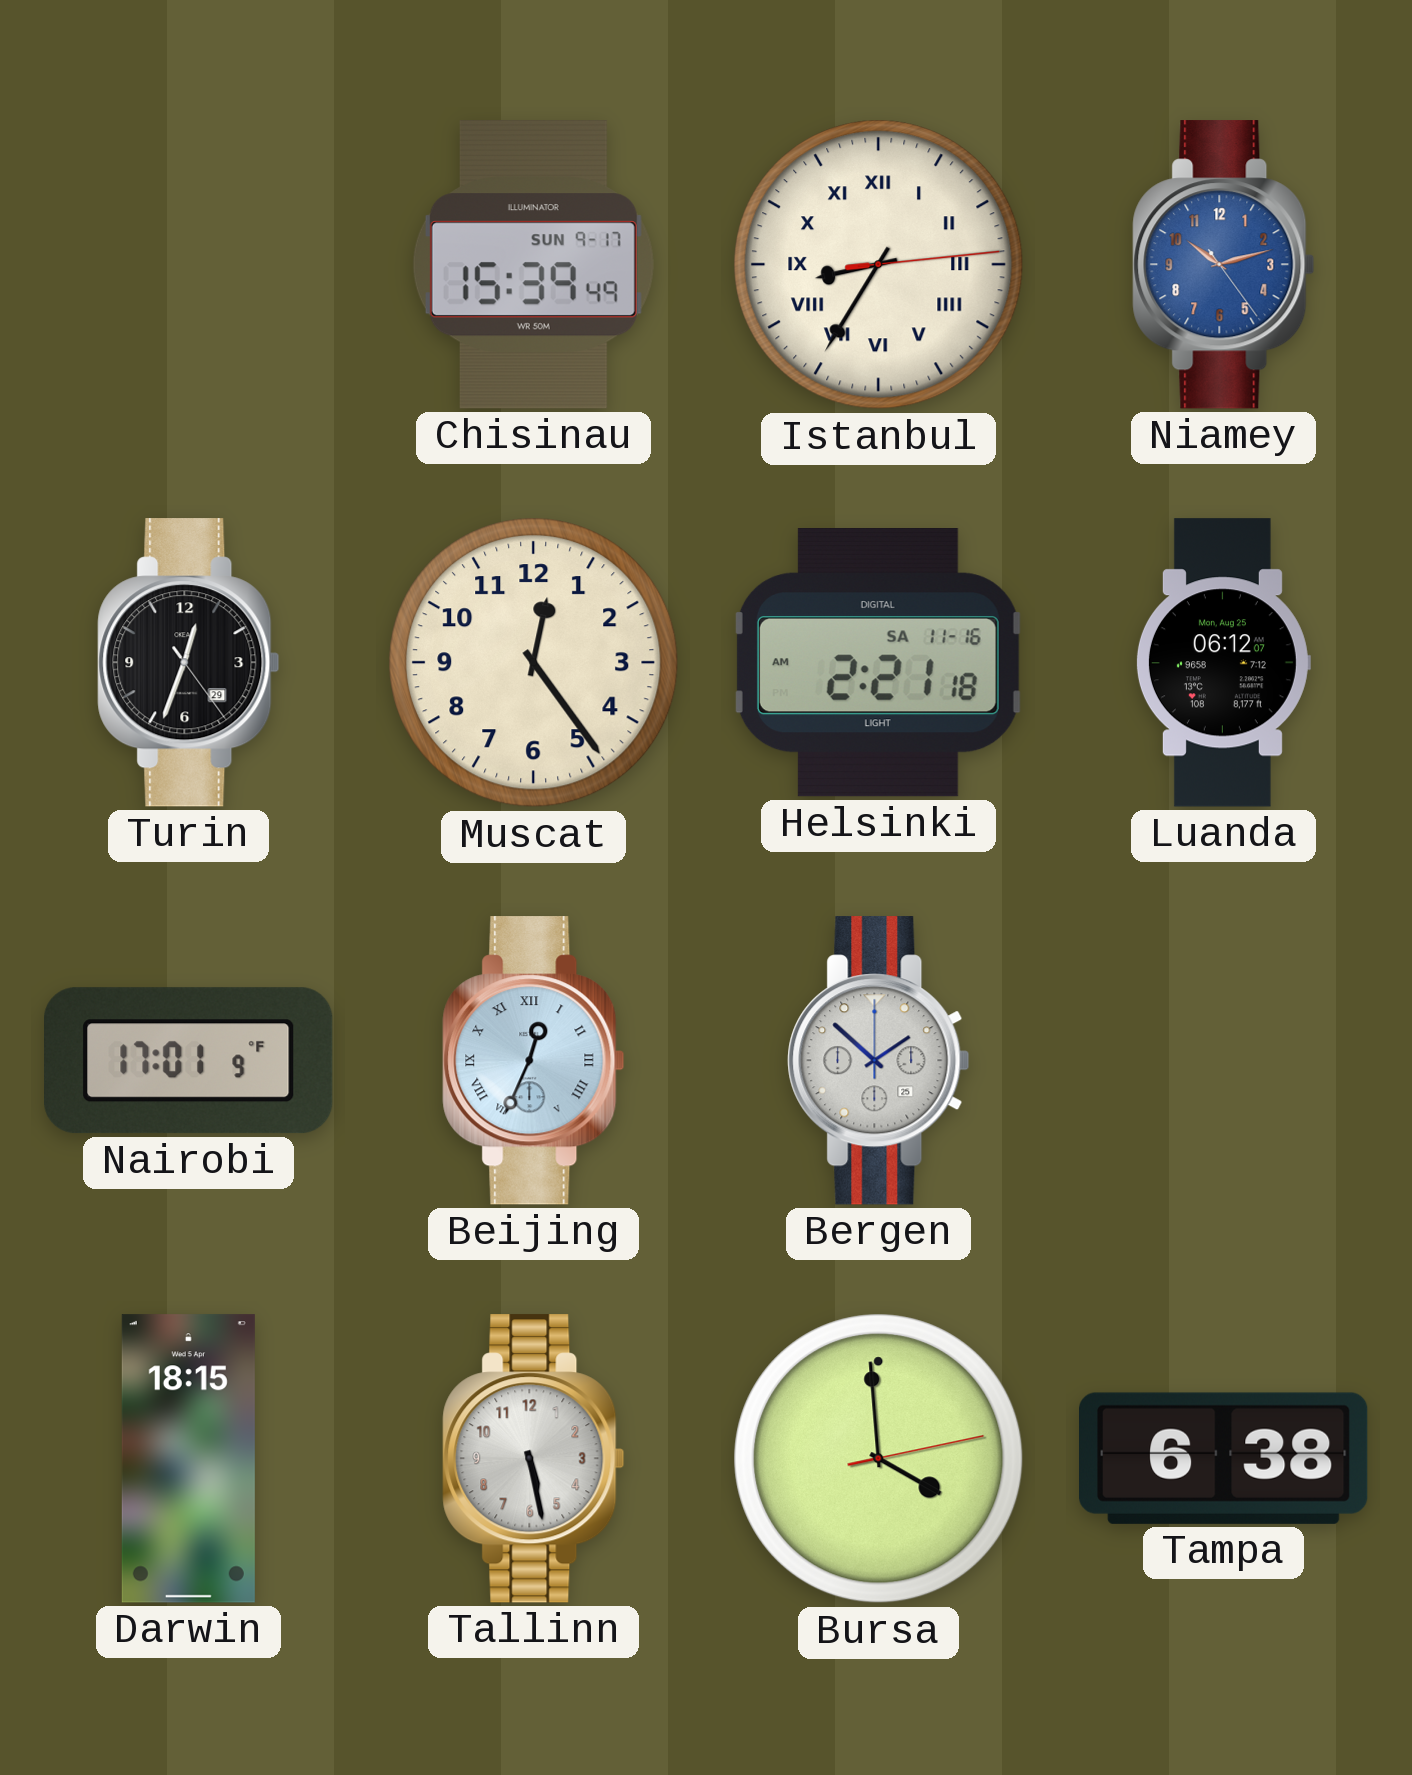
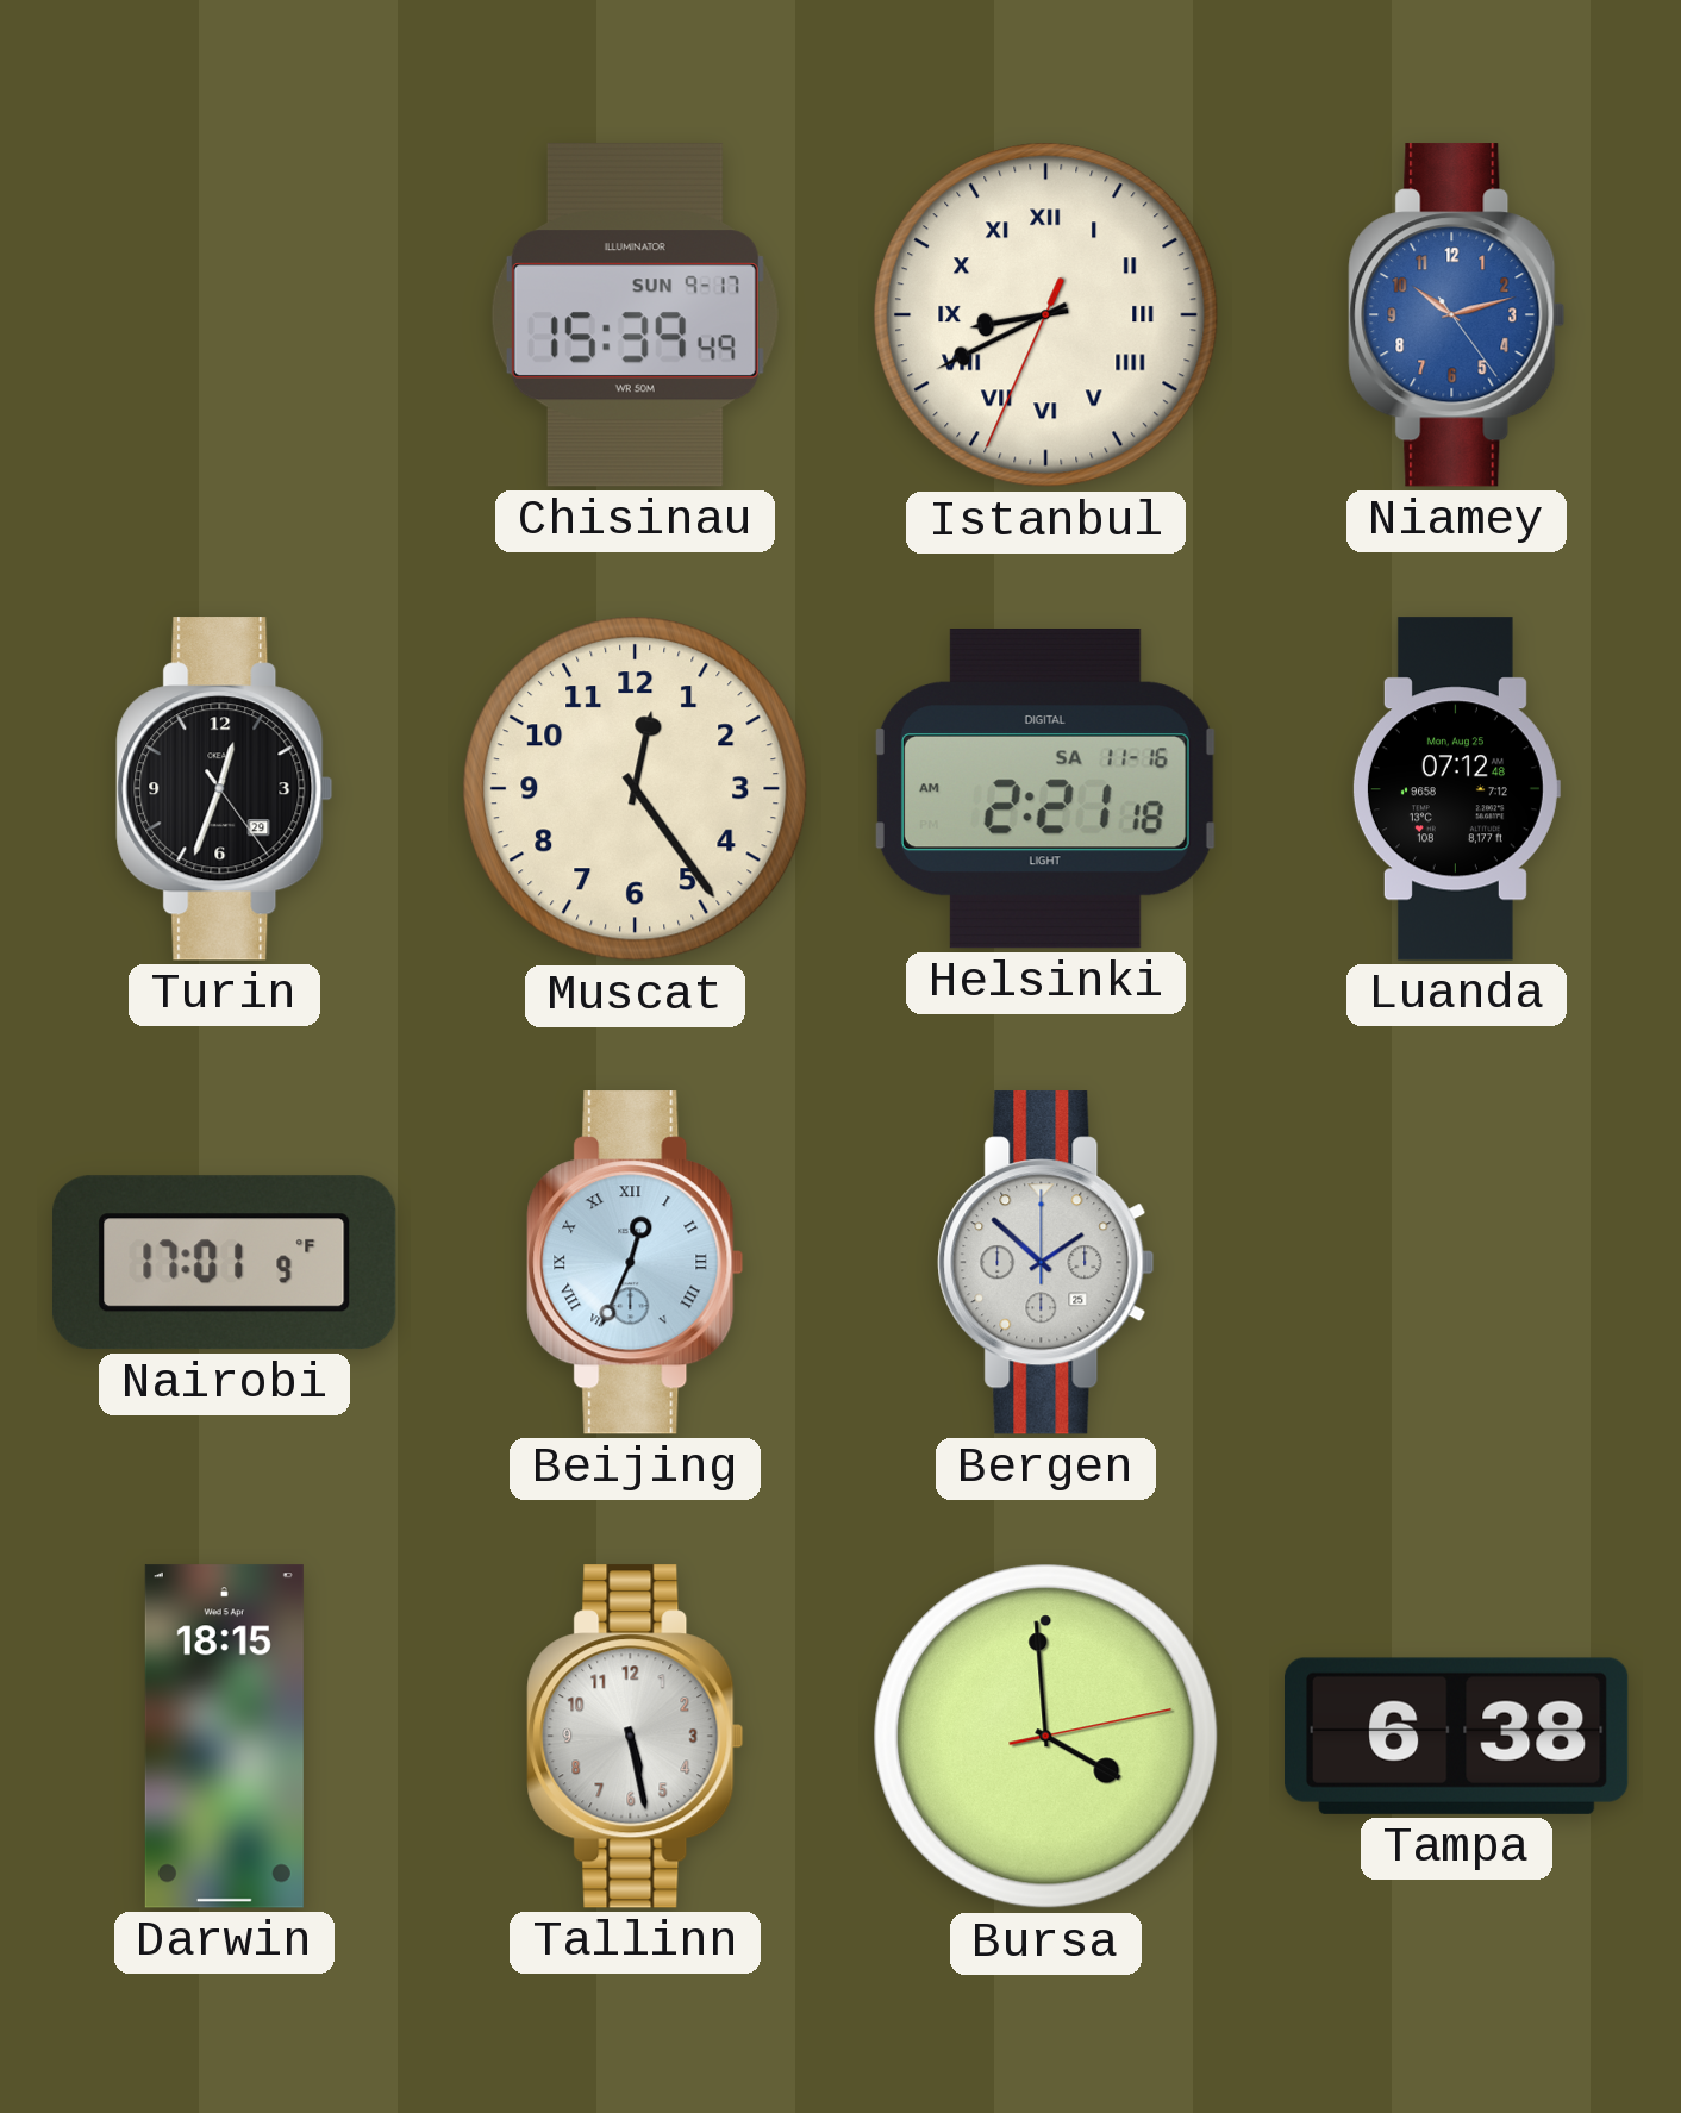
Istanbul: 8:35 -> 8:40 (1046, 315)
Luanda: 06:12 -> 07:12 (1456, 789)
